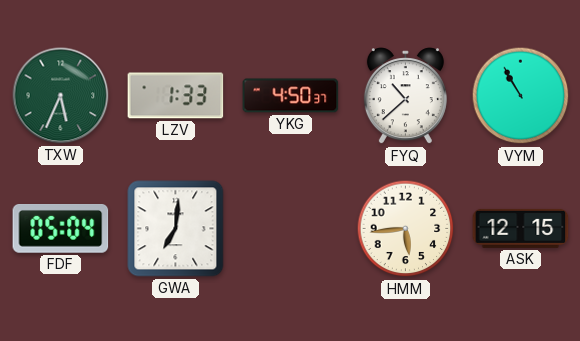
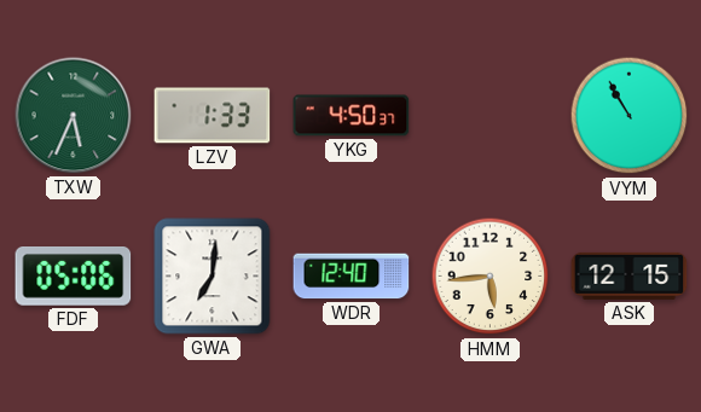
FYQ: 10:38 -> none (405, 96)
FDF: 05:04 -> 05:06 (74, 277)
WDR: none -> 12:40 (352, 277)
